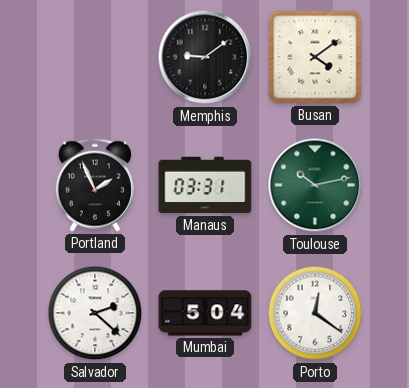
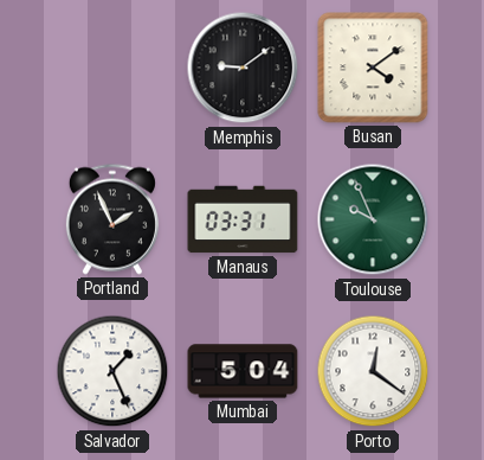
Toulouse: 10:13 -> 9:56 (373, 219)
Salvador: 2:22 -> 1:26 (112, 371)
